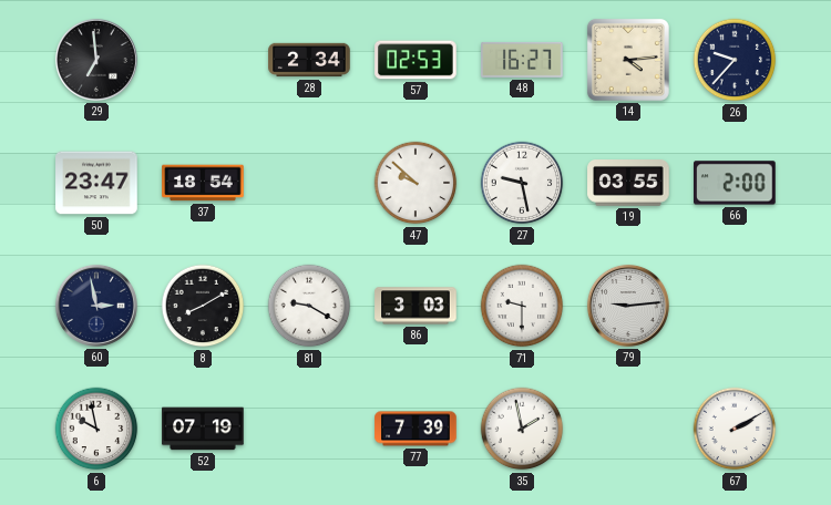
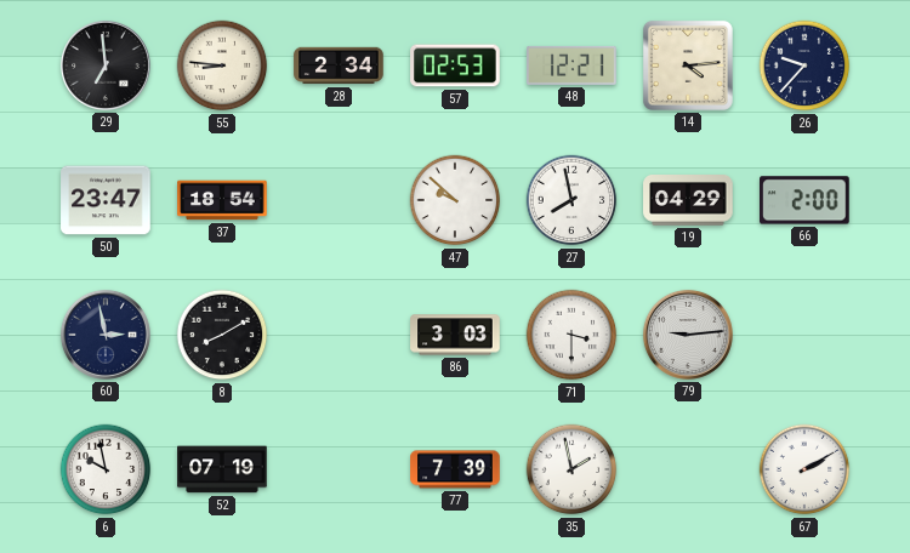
55: none -> 8:46 (222, 65)
48: 16:27 -> 12:21 (571, 65)
27: 9:28 -> 7:58 (571, 200)
19: 03:55 -> 04:29 (688, 201)
81: 9:20 -> none (309, 306)
71: 9:30 -> 3:30 (571, 335)
